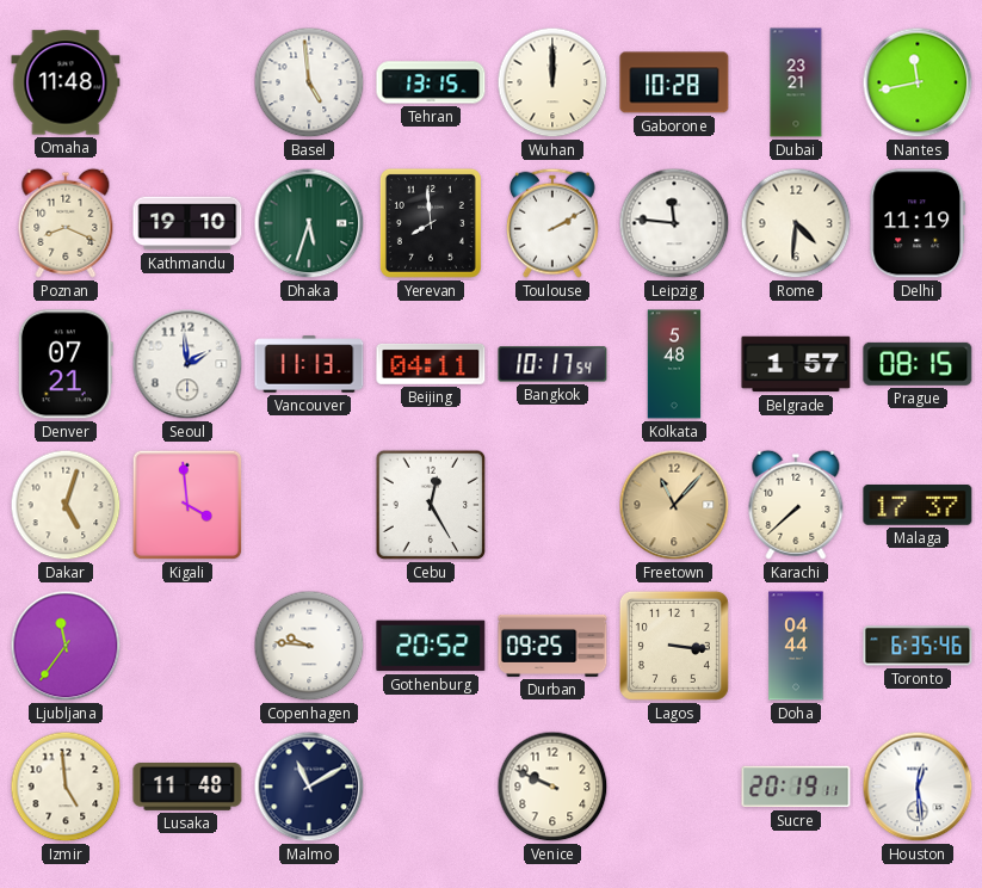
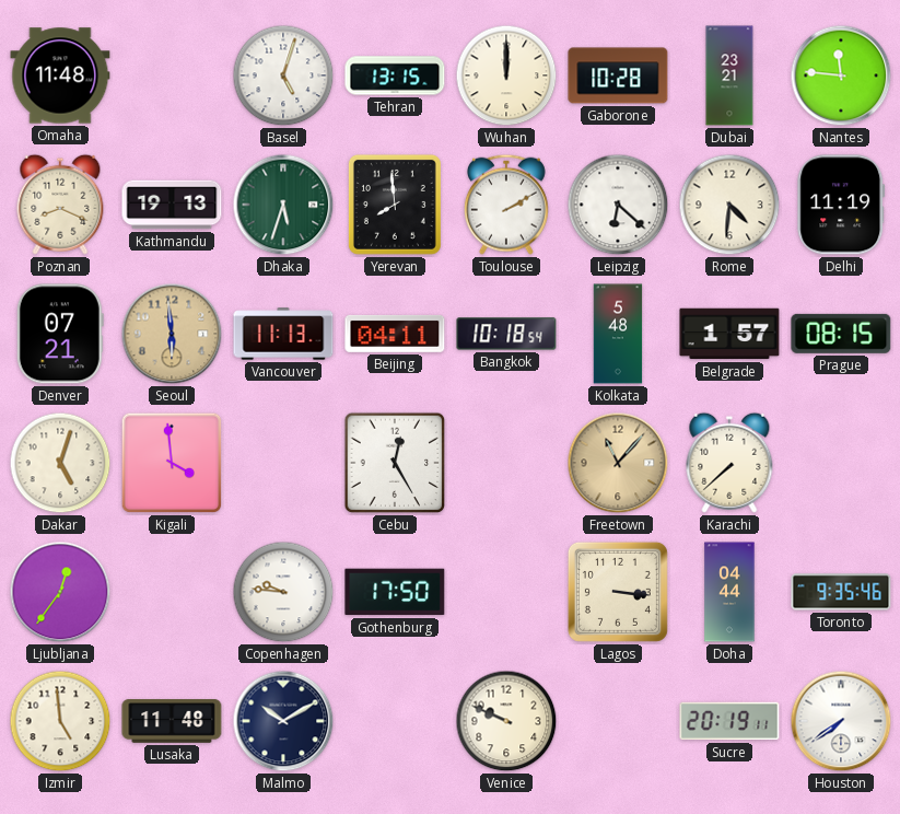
Basel: 4:59 -> 5:03 (283, 75)
Nantes: 11:43 -> 11:46 (841, 75)
Kathmandu: 19:10 -> 19:13 (172, 205)
Leipzig: 11:46 -> 6:22 (618, 205)
Seoul: 1:59 -> 5:59 (172, 334)
Seoul dial: white -> champagne (172, 334)
Bangkok: 10:17 -> 10:18 (506, 334)
Malaga: 17:37 -> none (918, 506)
Ljubljana: 11:36 -> 12:36 (60, 592)
Gothenburg: 20:52 -> 17:50 (395, 592)
Durban: 09:25 -> none (552, 646)
Toronto: 6:35 -> 9:35 (841, 592)
Malmo: 11:10 -> 10:10 (283, 721)
Houston: 12:29 -> 7:39 (841, 721)
